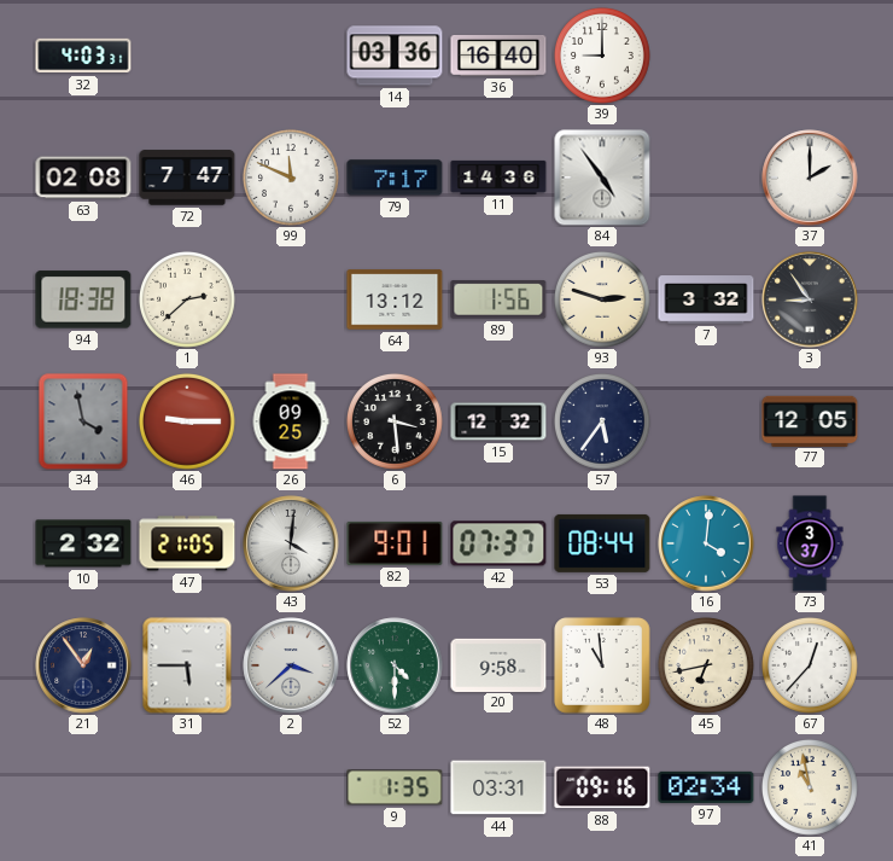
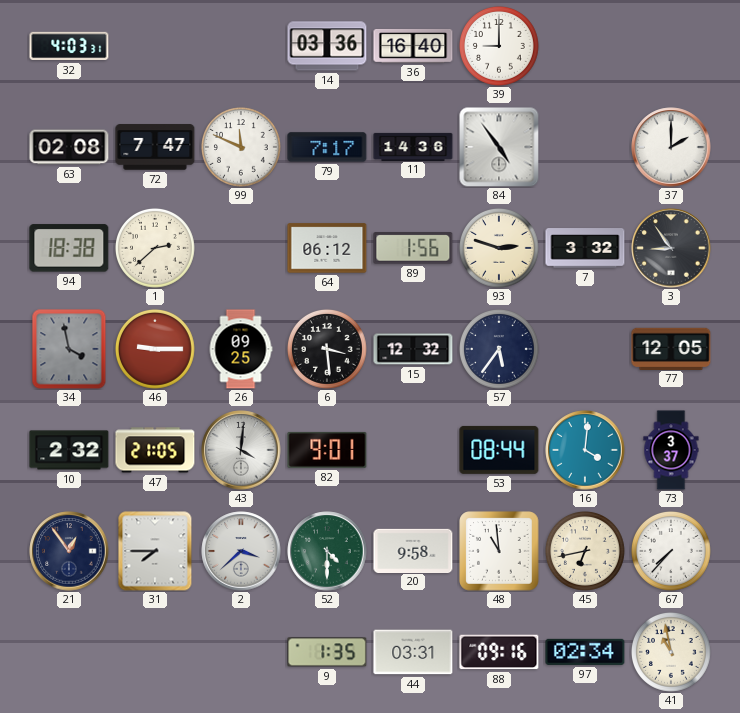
64: 13:12 -> 06:12 (327, 248)
42: 07:37 -> none (498, 543)
31: 5:45 -> 7:45 (155, 551)
67: 12:37 -> 7:37 (671, 551)
